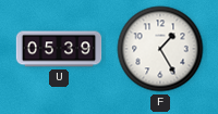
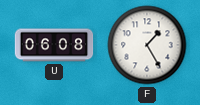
U: 05:39 -> 06:08 (54, 45)
